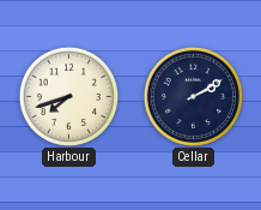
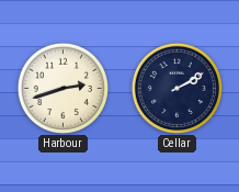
Harbour: 7:42 -> 2:42 (62, 88)
